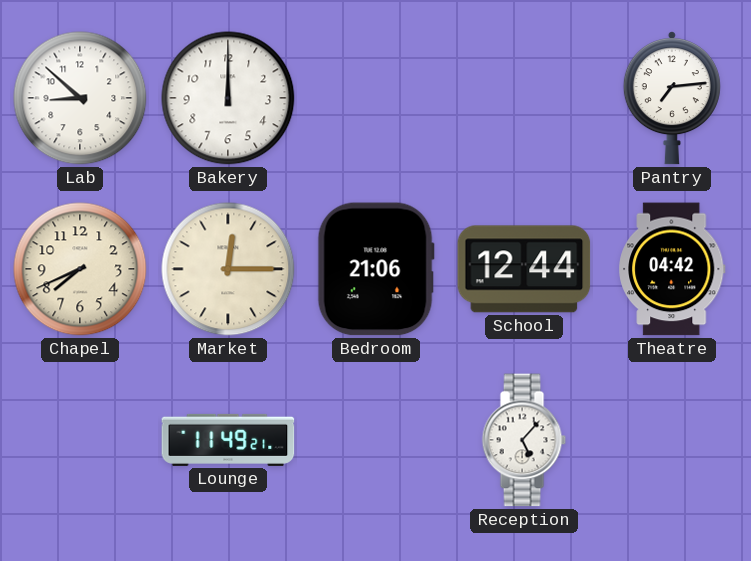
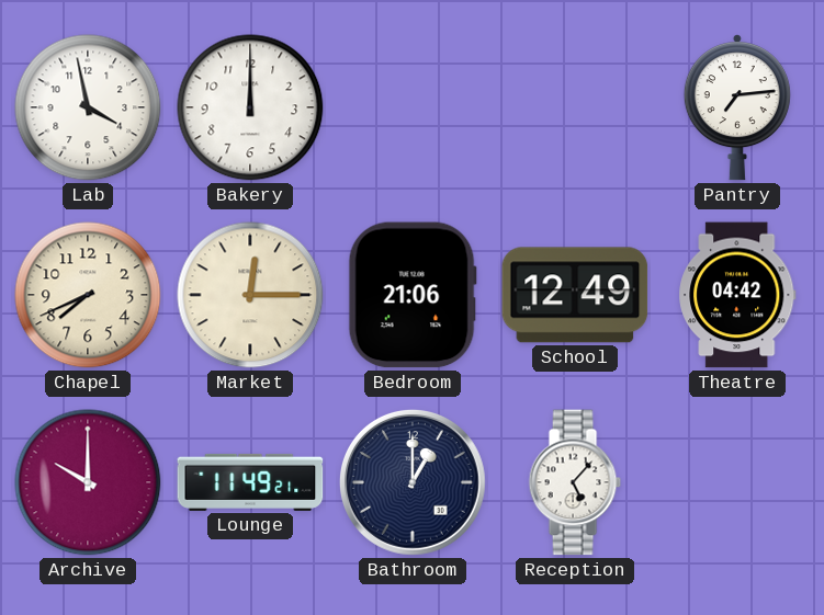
Lab: 8:52 -> 3:58 (88, 107)
School: 12:44 -> 12:49 (575, 295)
Archive: none -> 10:00 (88, 482)
Bathroom: none -> 1:00 (413, 482)
